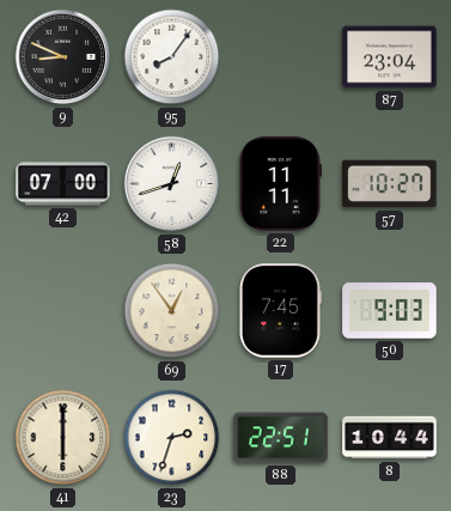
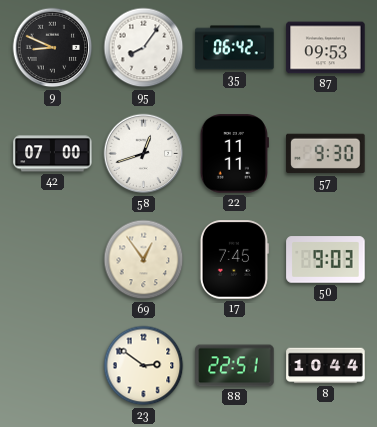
35: none -> 06:42 (235, 48)
87: 23:04 -> 09:53 (326, 48)
57: 10:27 -> 9:30 (326, 154)
41: 6:00 -> none (63, 438)
23: 2:33 -> 2:51 (144, 366)
